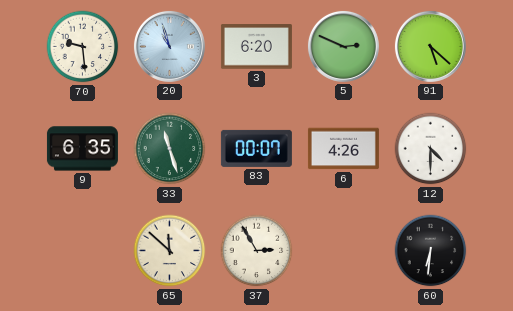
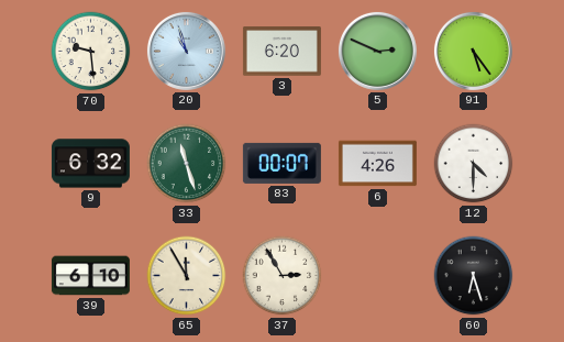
91: 5:22 -> 5:24 (473, 51)
9: 6:35 -> 6:32 (90, 164)
39: none -> 6:10 (90, 276)
65: 11:52 -> 11:55 (187, 276)
60: 6:31 -> 6:27 (474, 276)
